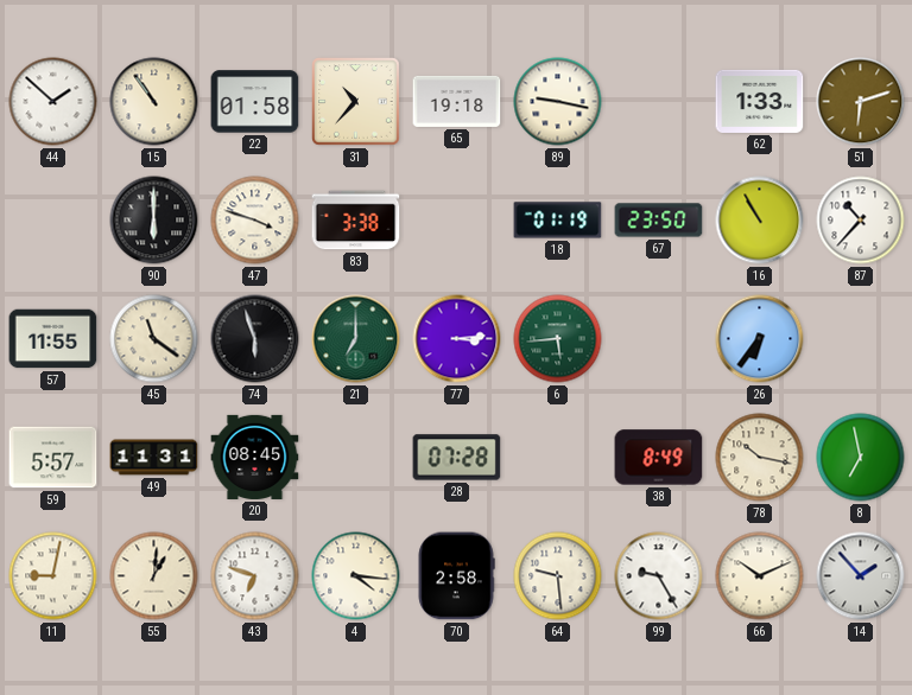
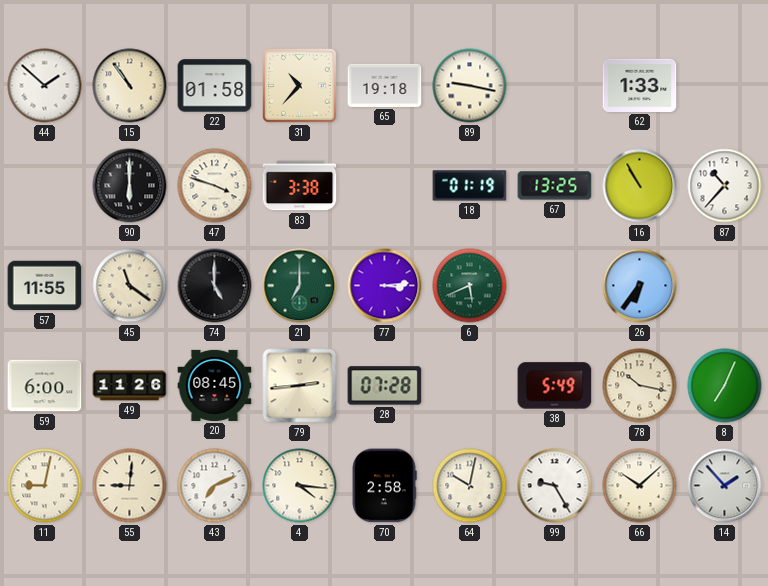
51: 6:12 -> none (861, 102)
67: 23:50 -> 13:25 (555, 186)
74: 5:57 -> 5:00 (215, 286)
6: 5:44 -> 5:41 (470, 286)
59: 5:57 -> 6:00 (45, 386)
49: 11:31 -> 11:26 (130, 386)
79: none -> 2:44 (300, 386)
38: 8:49 -> 5:49 (555, 386)
8: 6:58 -> 7:04 (725, 386)
55: 1:01 -> 9:01 (130, 486)
43: 6:48 -> 7:11 (215, 486)
64: 9:29 -> 10:02 (470, 486)
66: 10:11 -> 10:08 (640, 486)
